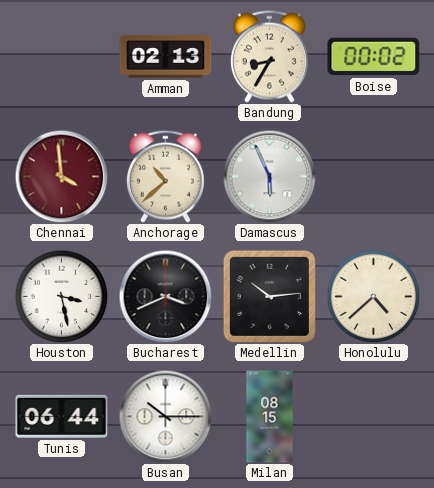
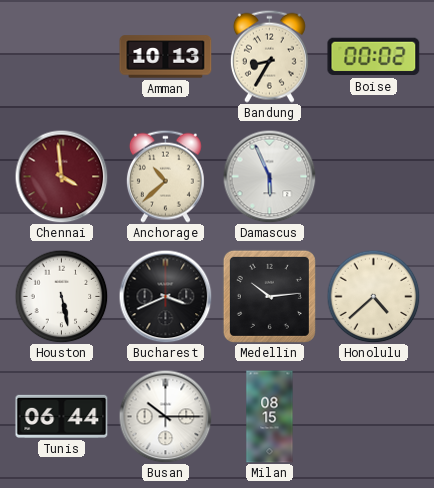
Amman: 02:13 -> 10:13 (166, 57)
Houston: 3:28 -> 5:28 (61, 296)
